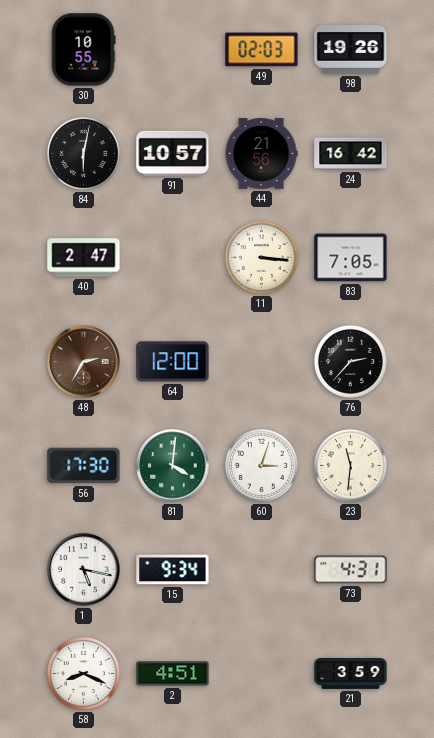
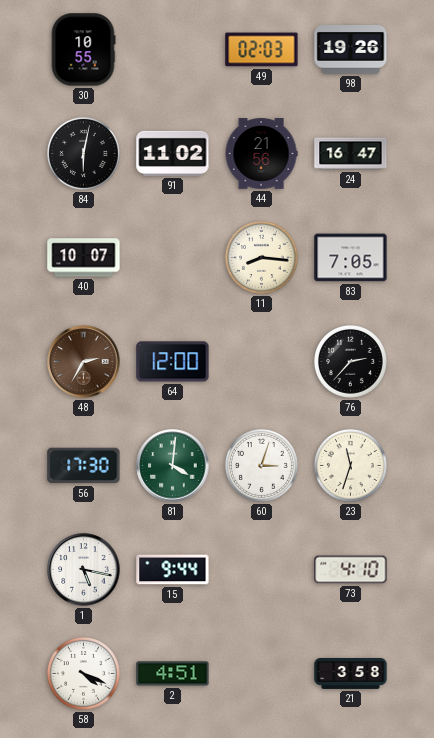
91: 10:57 -> 11:02 (173, 153)
24: 16:42 -> 16:47 (351, 154)
40: 2:47 -> 10:07 (84, 258)
11: 3:16 -> 8:16 (261, 257)
23: 11:31 -> 11:33 (350, 465)
15: 9:34 -> 9:44 (173, 570)
73: 4:31 -> 4:10 (351, 570)
58: 8:19 -> 4:19 (83, 673)
21: 3:59 -> 3:58 (351, 673)
